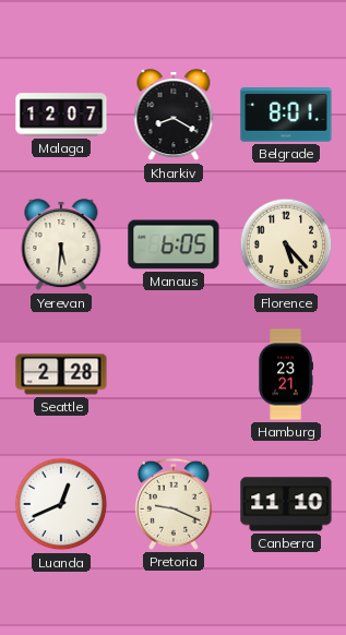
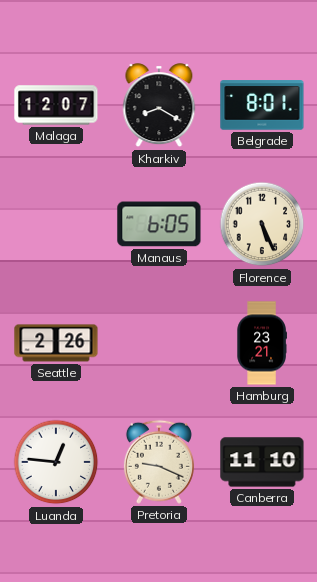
Yerevan: 5:31 -> none (61, 245)
Florence: 5:23 -> 5:26 (262, 224)
Seattle: 2:28 -> 2:26 (56, 343)
Luanda: 12:41 -> 12:46 (56, 462)
